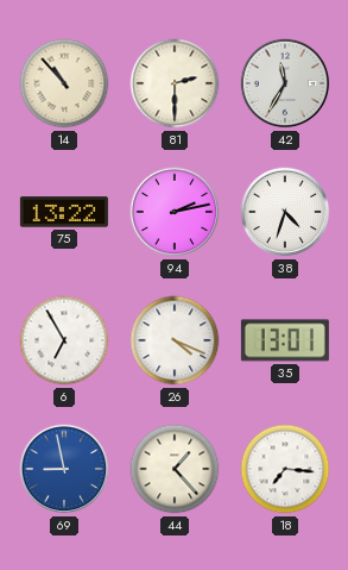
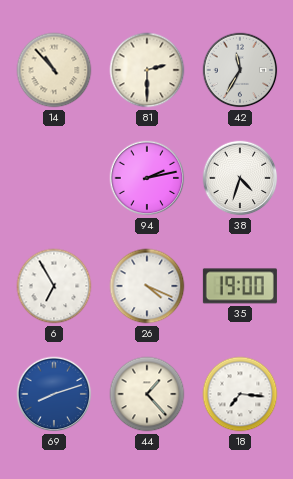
75: 13:22 -> none (64, 212)
35: 13:01 -> 19:00 (240, 286)
69: 8:58 -> 8:12 (54, 394)
